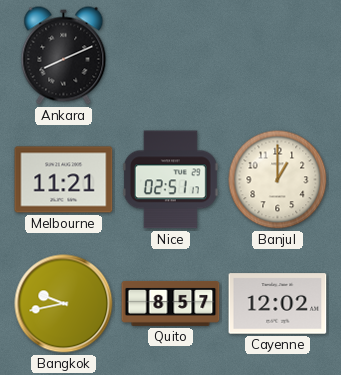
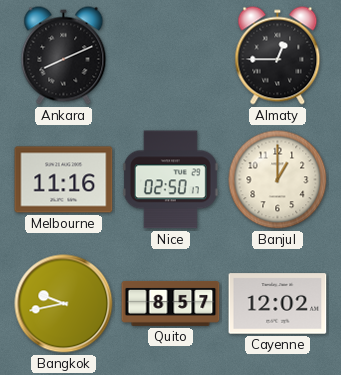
Almaty: none -> 12:45 (278, 56)
Melbourne: 11:21 -> 11:16 (64, 180)
Nice: 02:51 -> 02:50 (170, 180)
